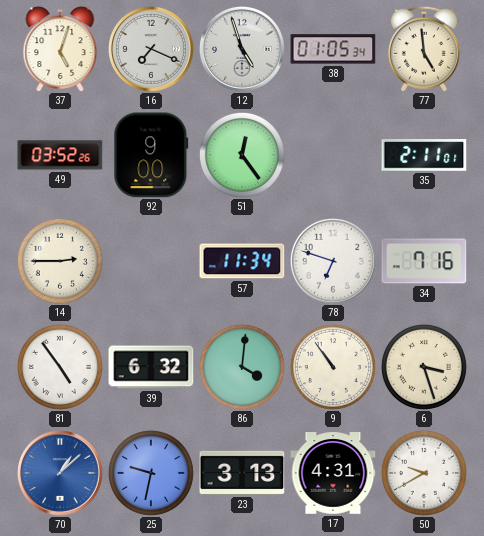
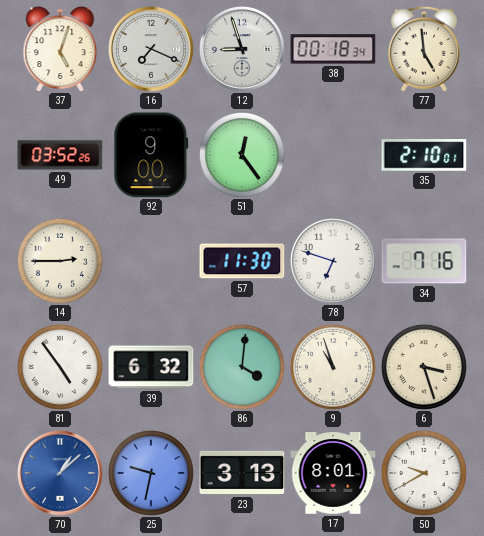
12: 4:57 -> 8:57 (242, 49)
38: 01:05 -> 00:18 (333, 49)
35: 2:11 -> 2:10 (424, 155)
57: 11:34 -> 11:30 (242, 261)
9: 10:54 -> 10:57 (333, 367)
17: 4:31 -> 8:01 (333, 473)
